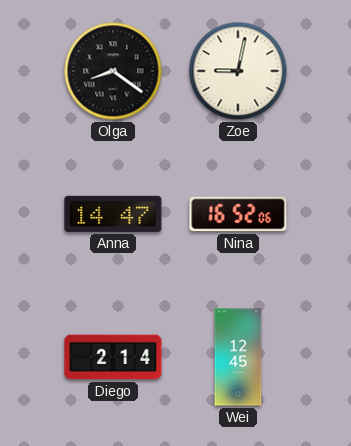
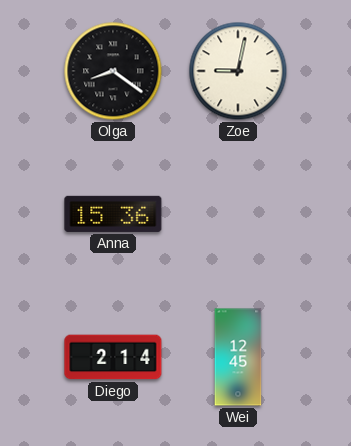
Anna: 14:47 -> 15:36 (113, 214)
Nina: 16:52 -> none (238, 214)
